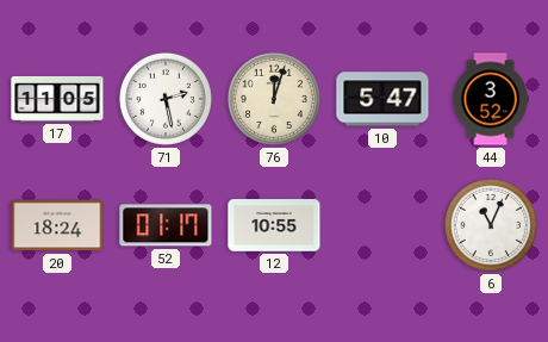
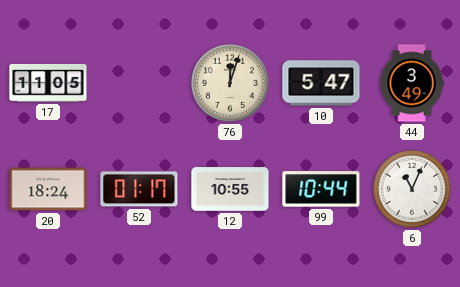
71: 2:28 -> none (166, 99)
44: 3:52 -> 3:49 (412, 83)
99: none -> 10:44 (321, 189)
